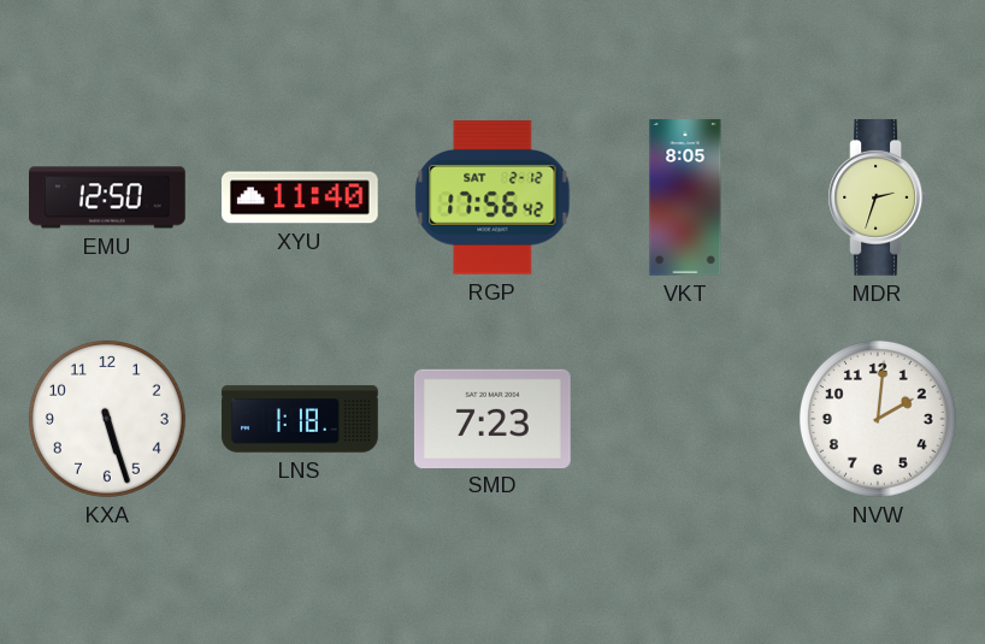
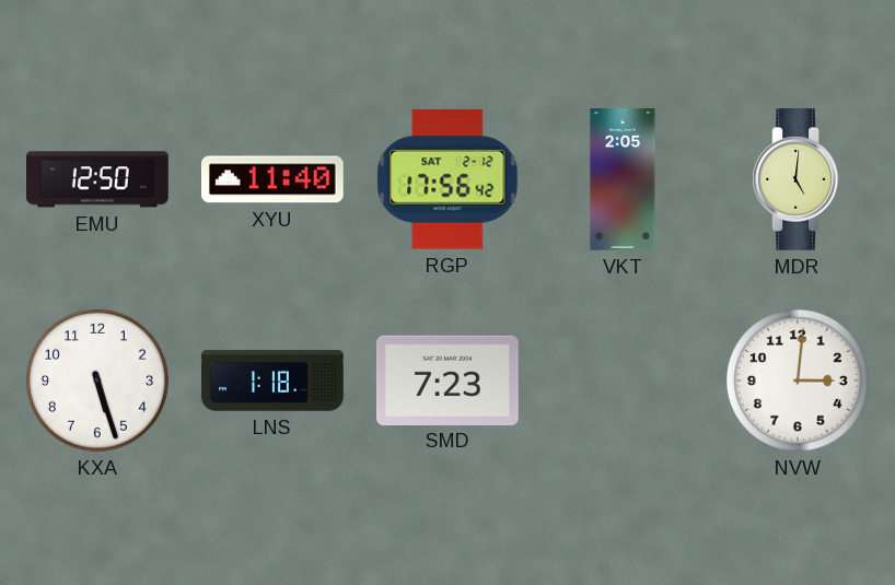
VKT: 8:05 -> 2:05 (623, 179)
MDR: 2:33 -> 5:01 (798, 180)
NVW: 2:01 -> 3:01 (798, 381)
